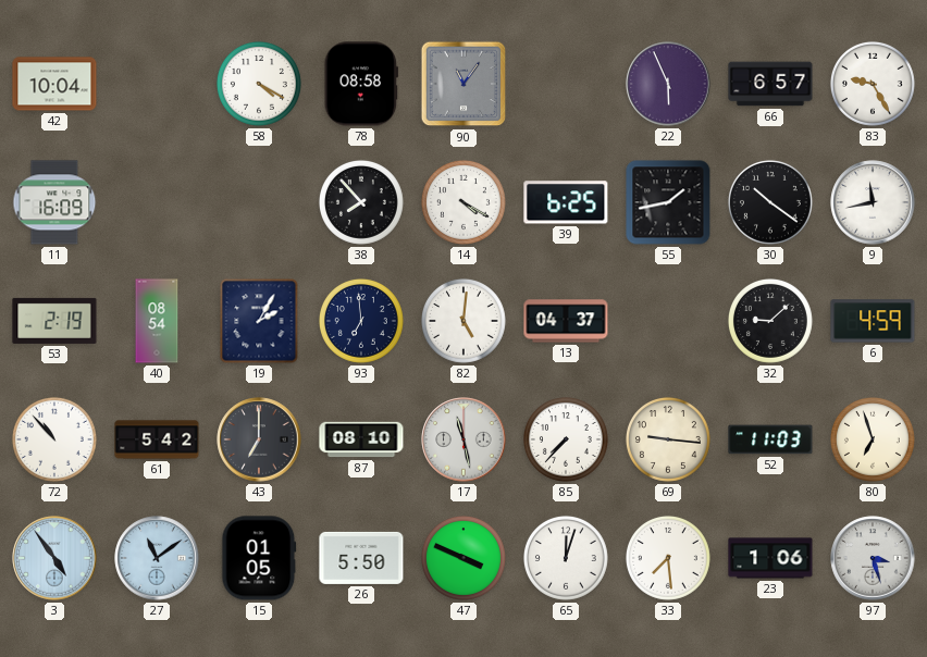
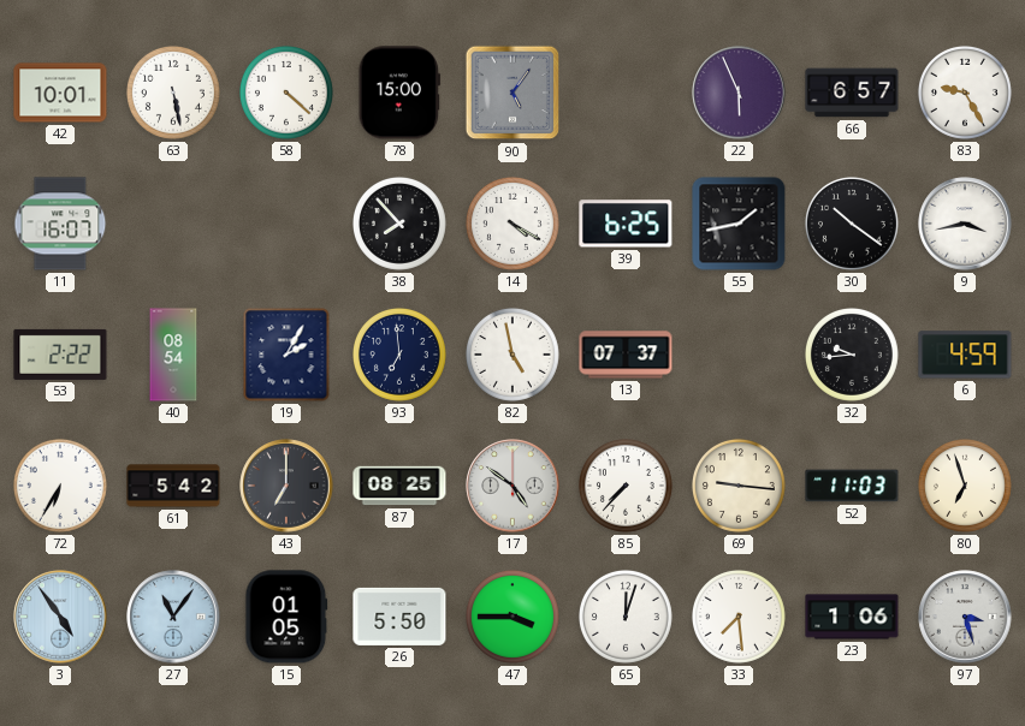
42: 10:04 -> 10:01 (60, 93)
63: none -> 5:28 (173, 93)
58: 4:20 -> 4:22 (286, 93)
78: 08:58 -> 15:00 (398, 93)
90: 11:06 -> 5:06 (512, 93)
11: 16:09 -> 16:07 (60, 224)
9: 11:43 -> 3:43 (965, 224)
53: 2:19 -> 2:22 (60, 355)
82: 5:01 -> 4:58 (512, 355)
13: 04:37 -> 07:37 (626, 355)
32: 9:08 -> 9:44 (852, 355)
72: 10:53 -> 6:35 (60, 486)
87: 08:10 -> 08:25 (399, 486)
17: 11:28 -> 4:51 (512, 486)
27: 11:09 -> 11:06 (173, 617)
47: 3:49 -> 3:45 (512, 617)
